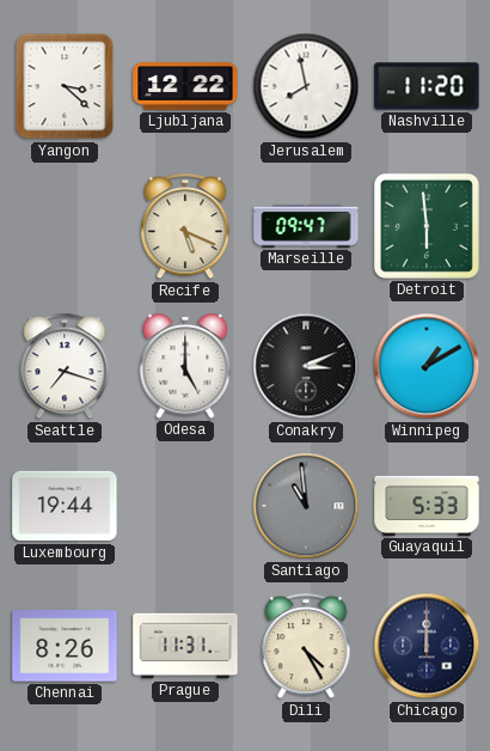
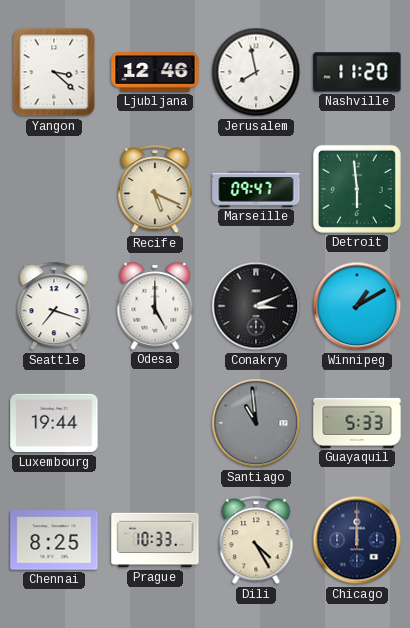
Ljubljana: 12:22 -> 12:46 (155, 72)
Chennai: 8:26 -> 8:25 (54, 540)
Prague: 11:31 -> 10:33 (155, 540)
